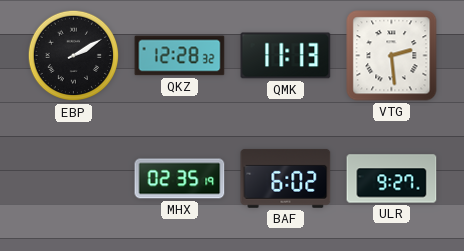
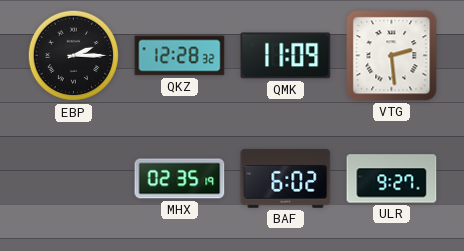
EBP: 2:10 -> 2:15 (74, 56)
QMK: 11:13 -> 11:09 (286, 56)
